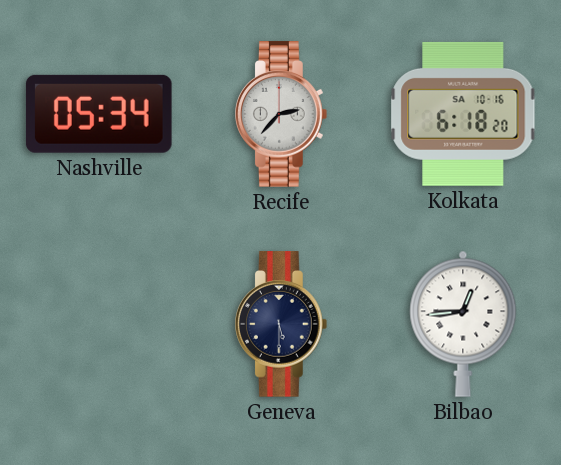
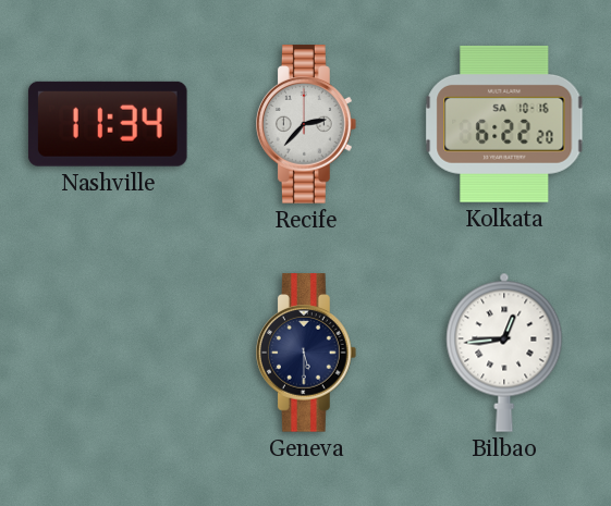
Nashville: 05:34 -> 11:34 (108, 124)
Kolkata: 6:18 -> 6:22 (504, 124)
